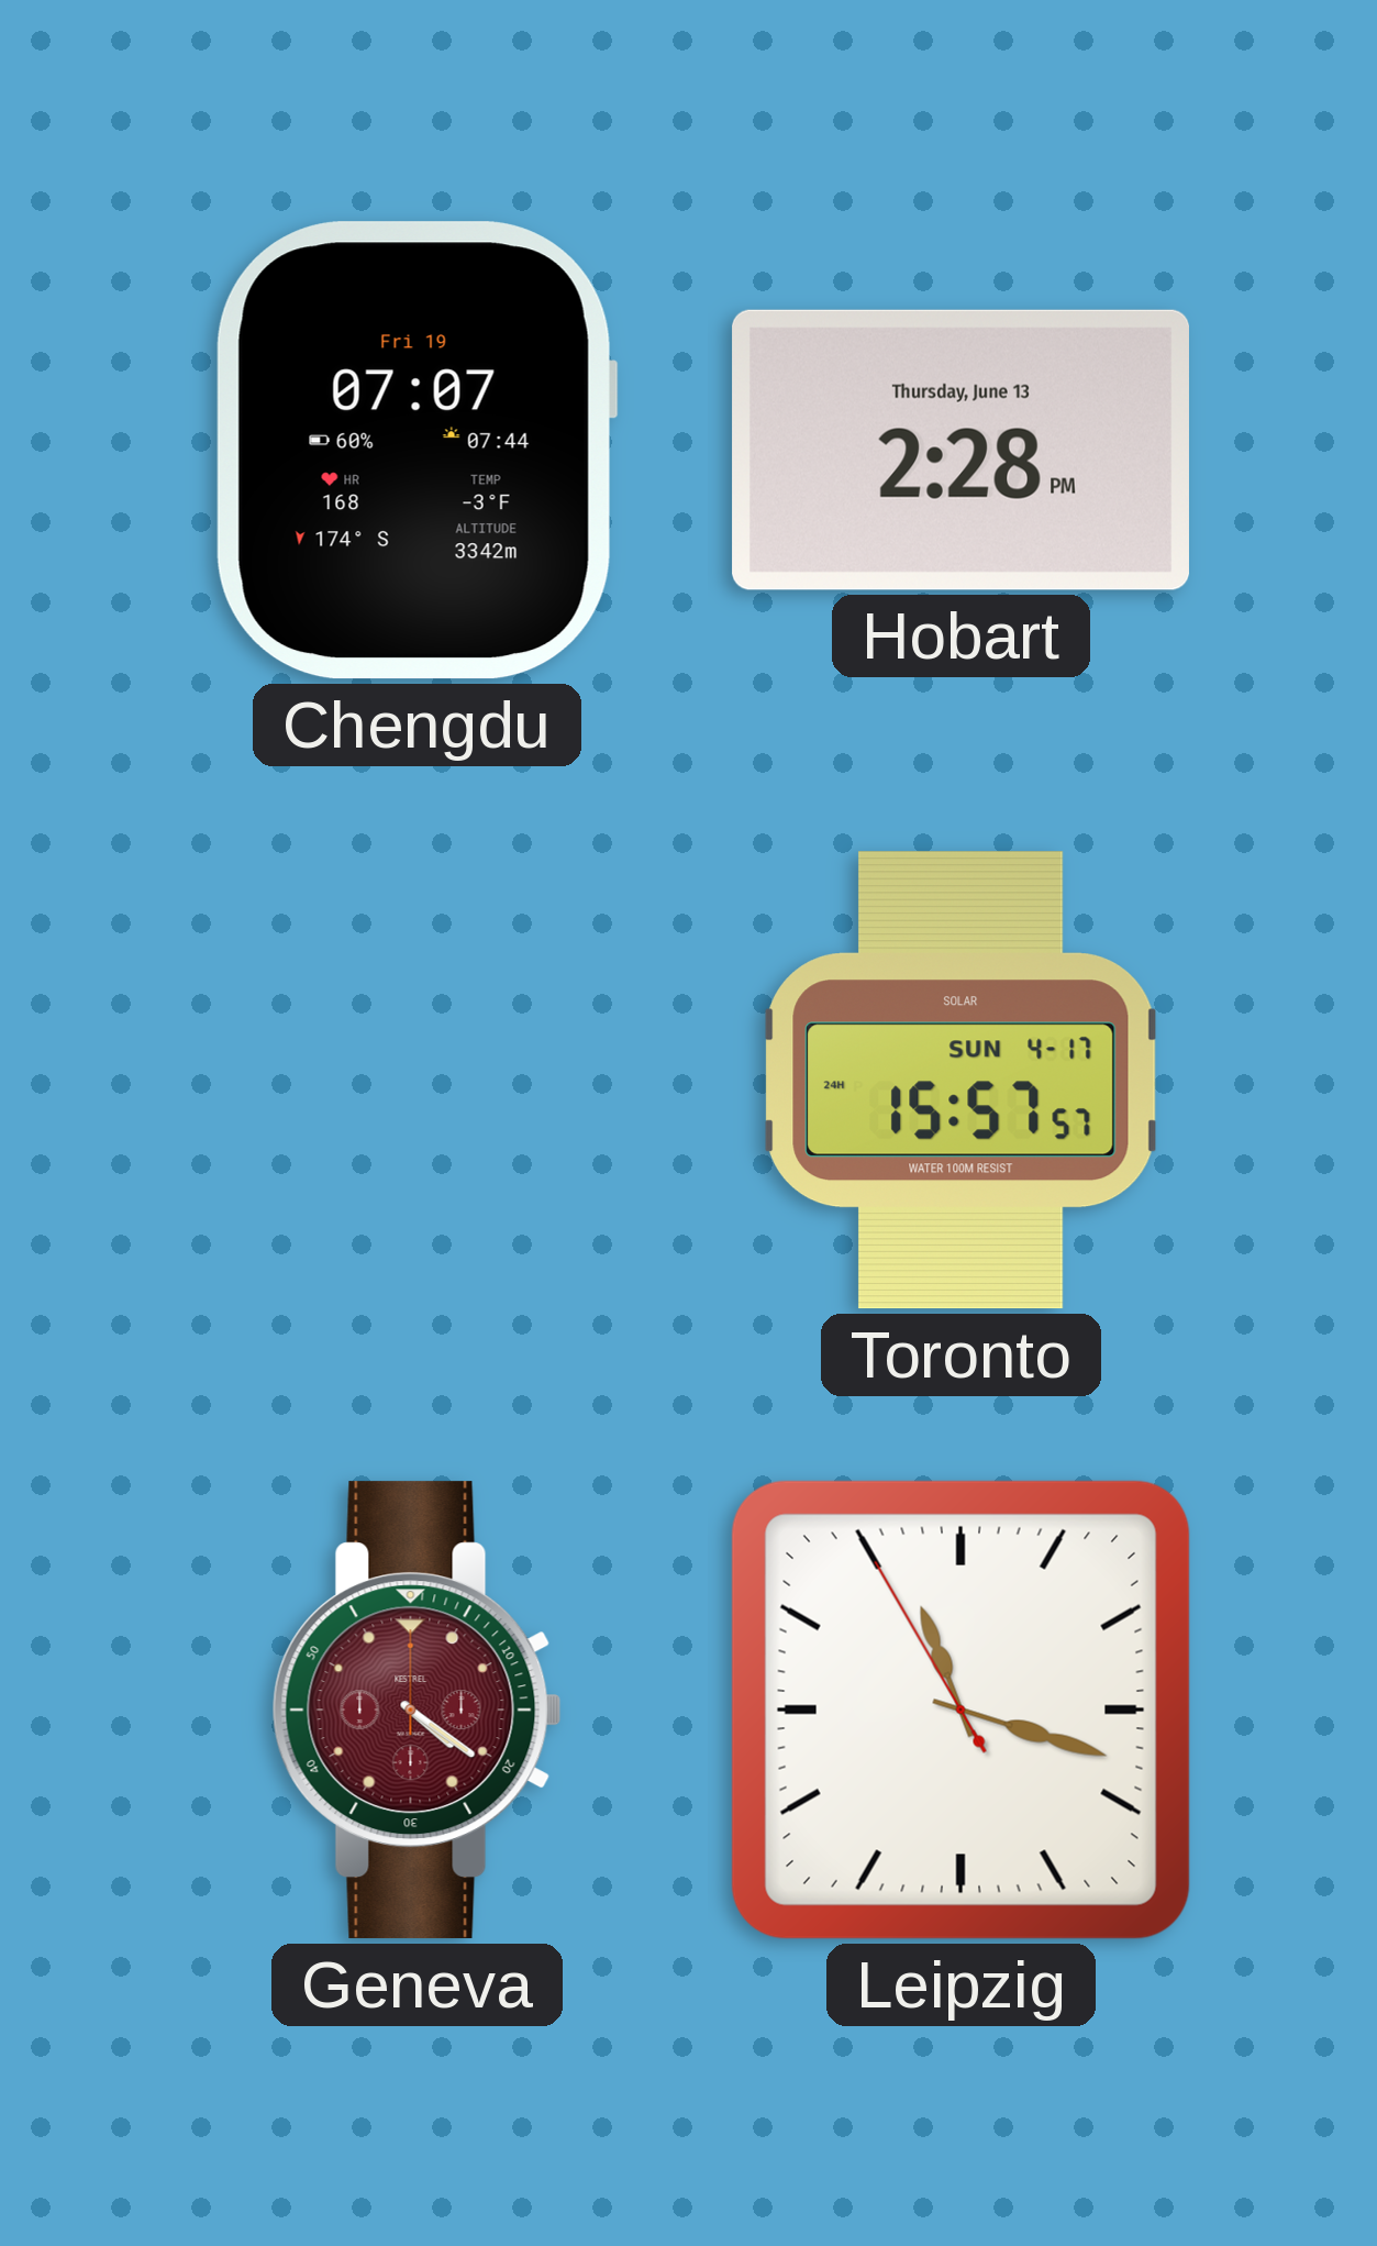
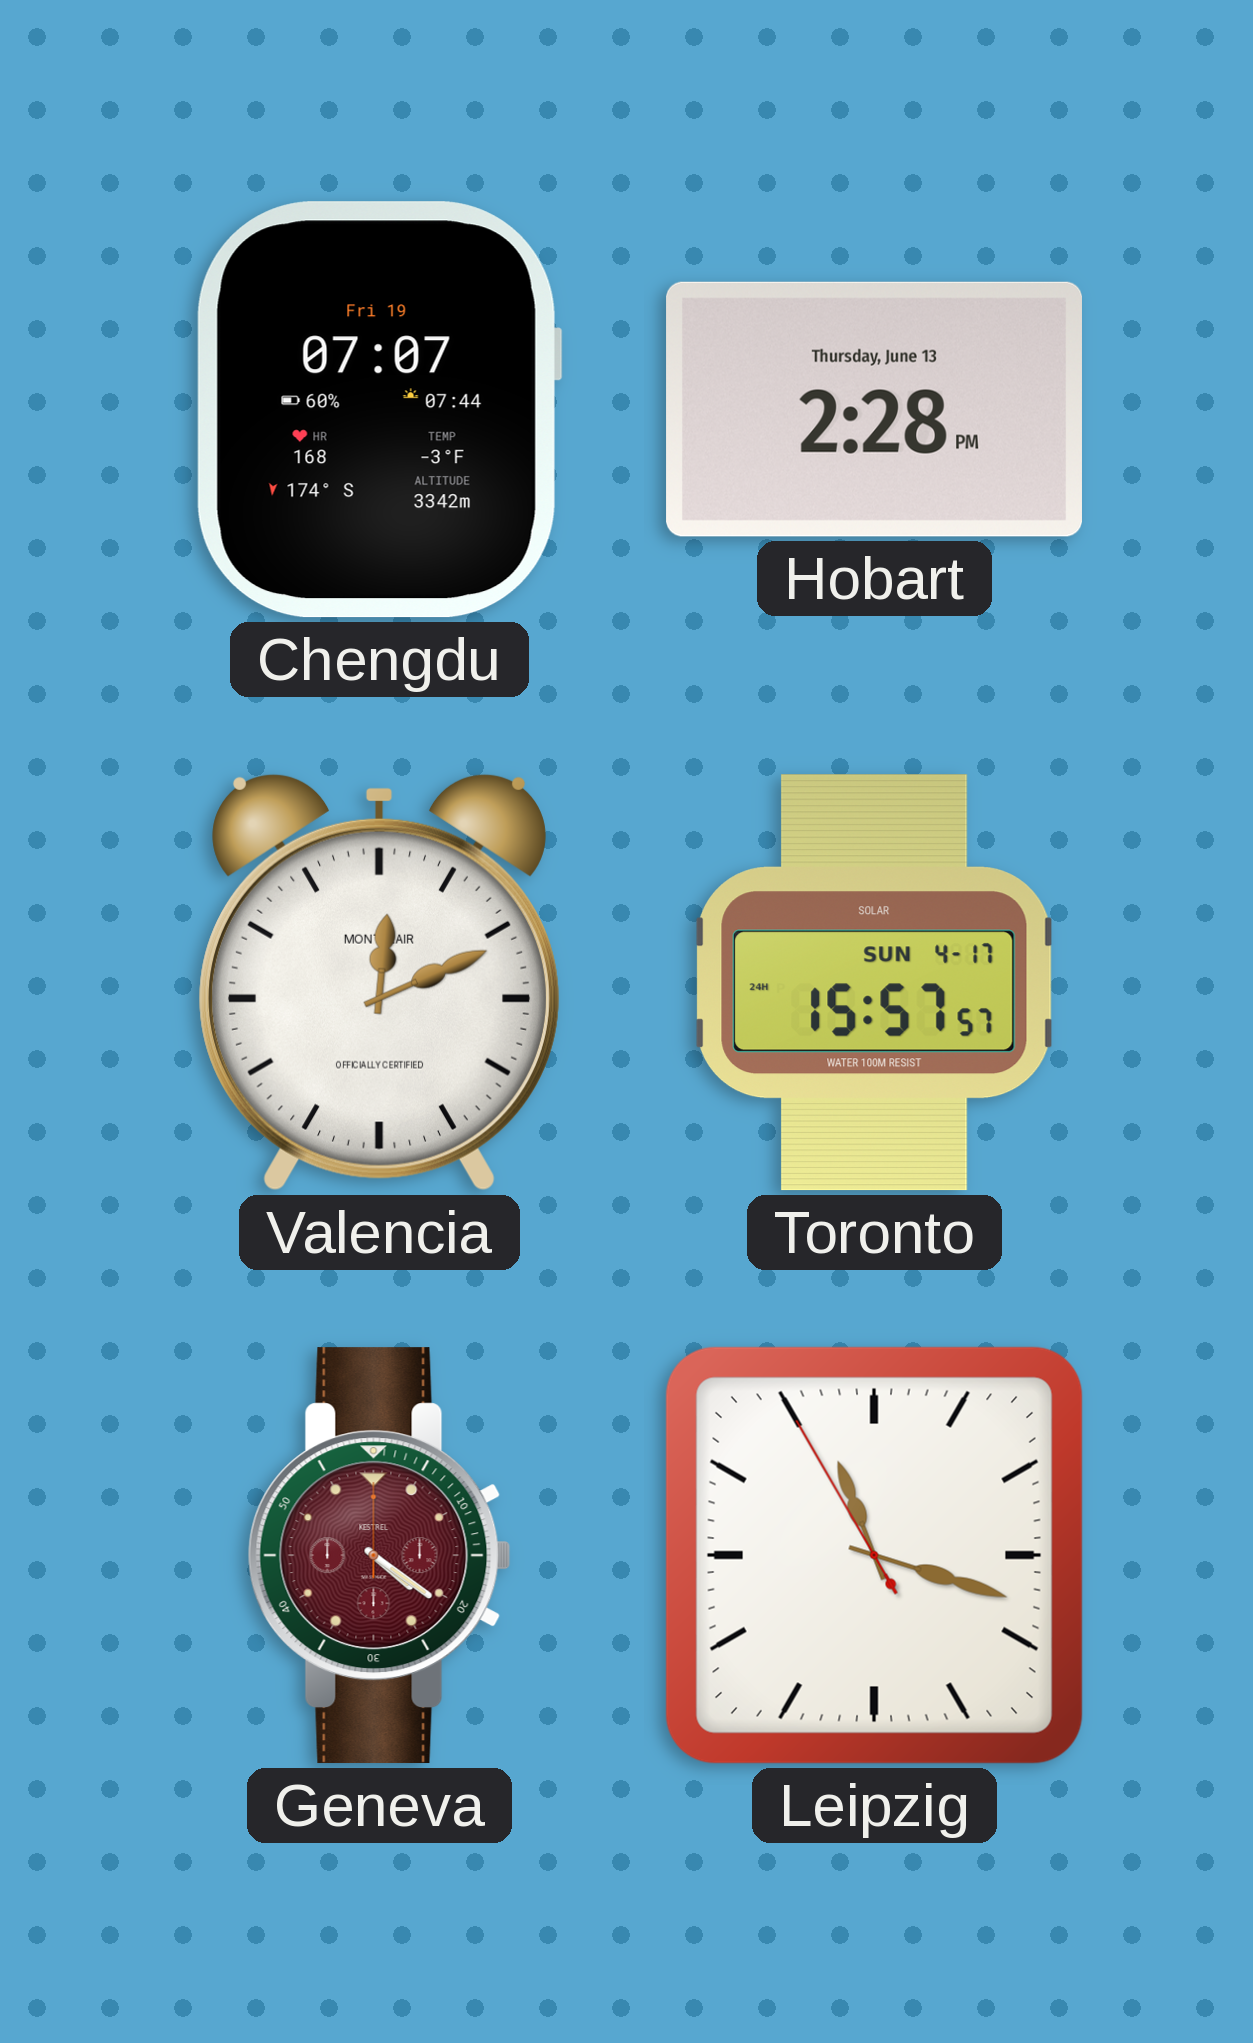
Valencia: none -> 12:11 (379, 982)
